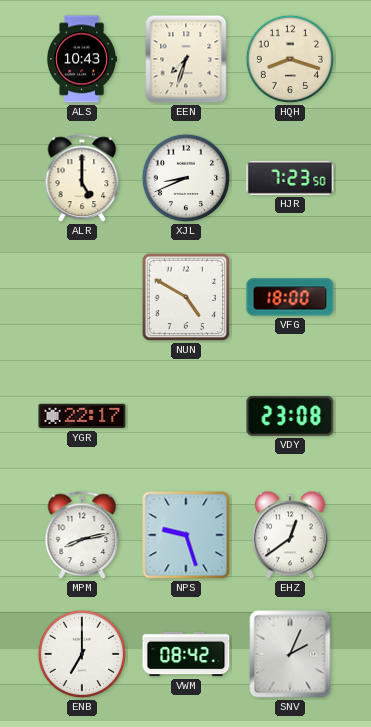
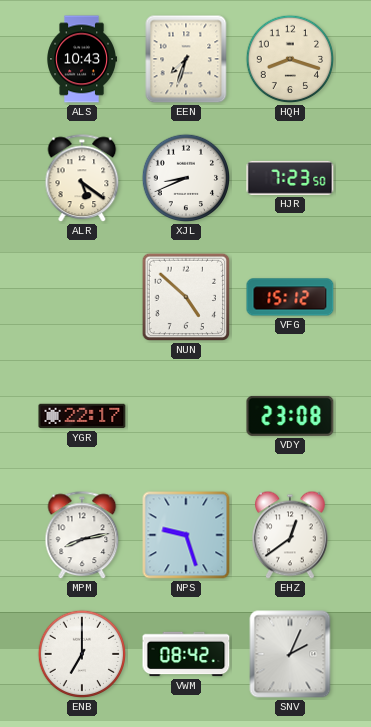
ALR: 5:00 -> 5:21 (82, 179)
NUN: 4:50 -> 4:52 (186, 297)
VFG: 18:00 -> 15:12 (290, 297)
